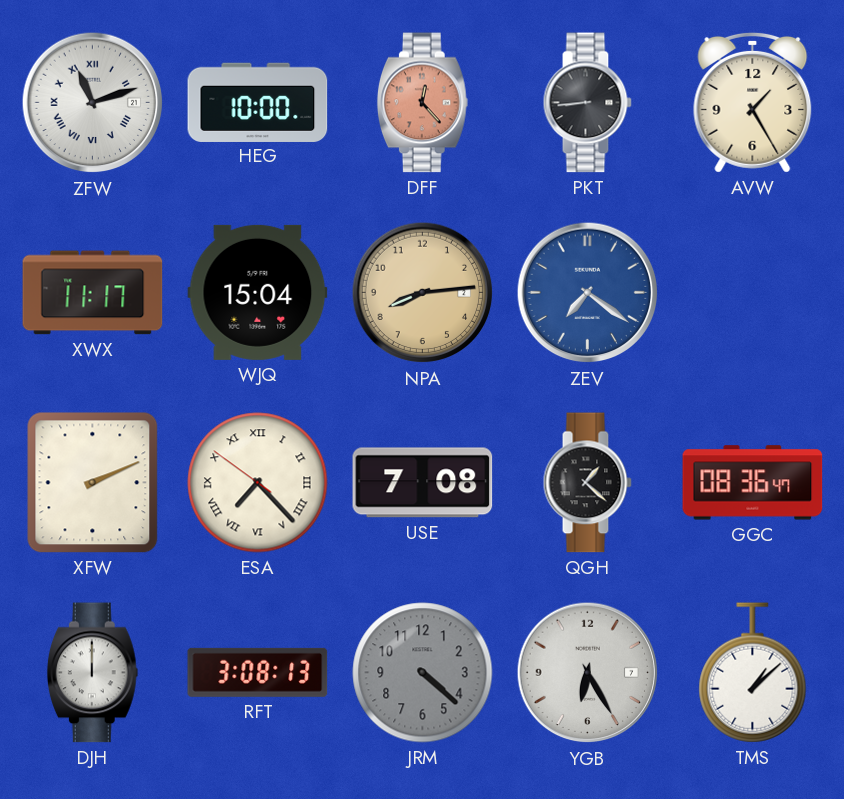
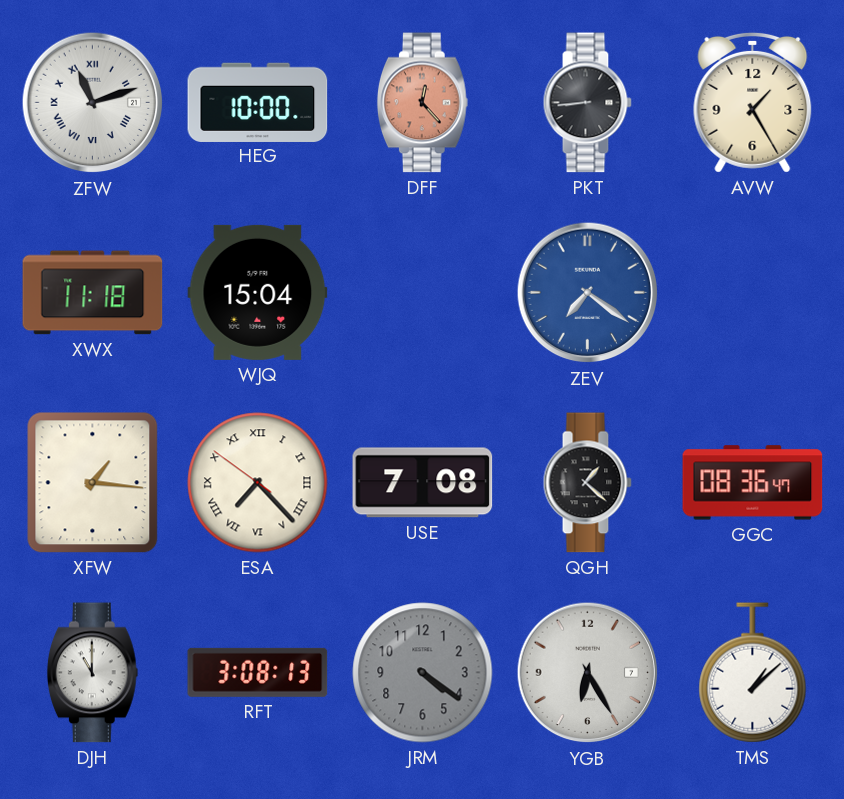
XWX: 11:17 -> 11:18 (93, 293)
NPA: 8:14 -> none (423, 293)
XFW: 2:11 -> 1:16 (93, 483)
DJH: 12:00 -> 11:00 (92, 673)
JRM: 4:22 -> 4:21 (423, 673)
